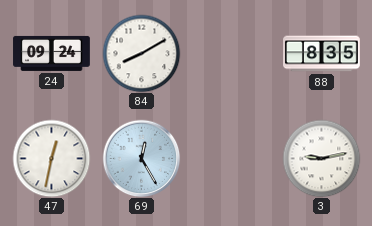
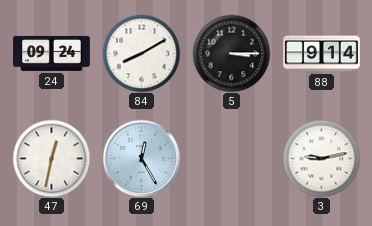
5: none -> 3:15 (231, 53)
88: 8:35 -> 9:14 (322, 54)
